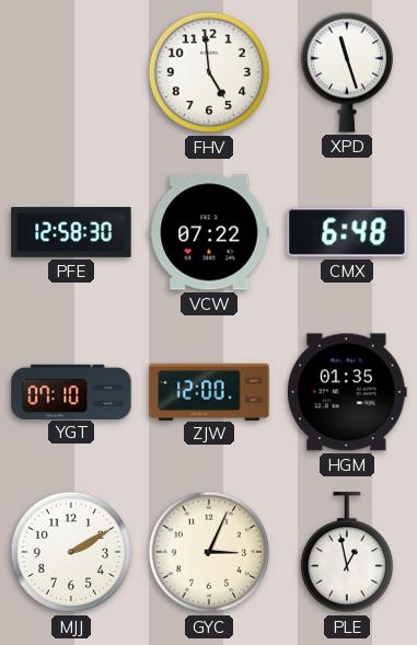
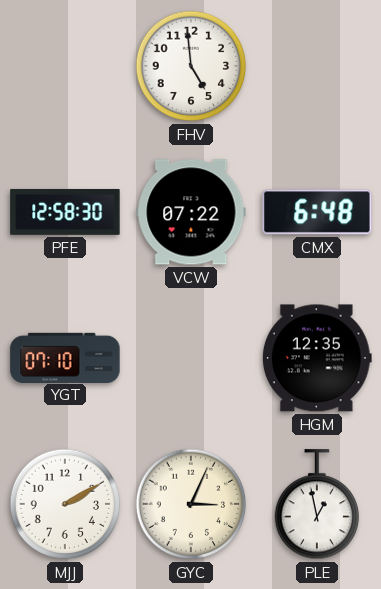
XPD: 11:27 -> none (346, 72)
ZJW: 12:00 -> none (209, 391)
HGM: 01:35 -> 12:35 (317, 358)
